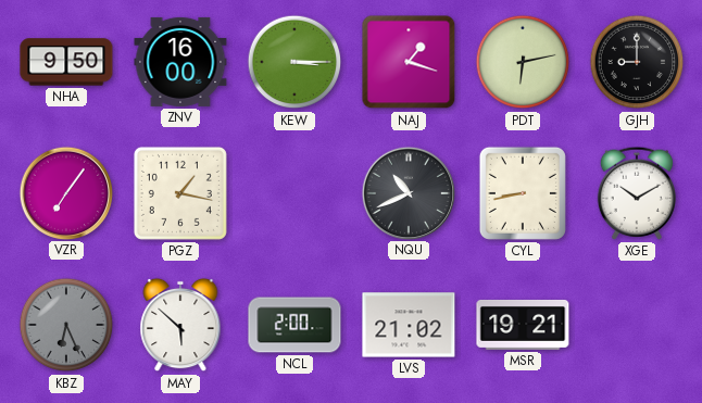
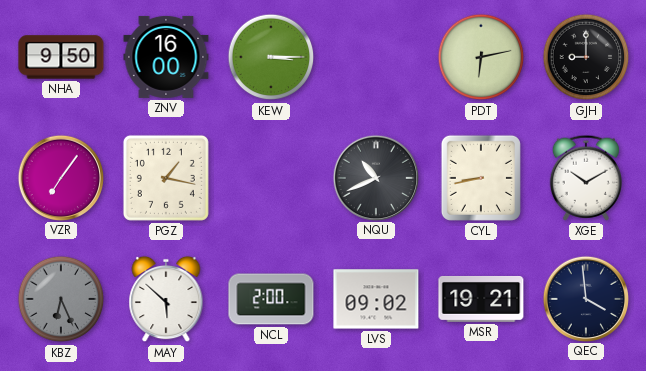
NAJ: 1:18 -> none (409, 62)
LVS: 21:02 -> 09:02 (376, 299)
QEC: none -> 3:59 (585, 298)
